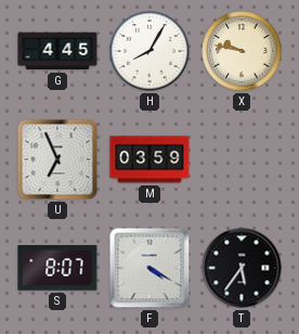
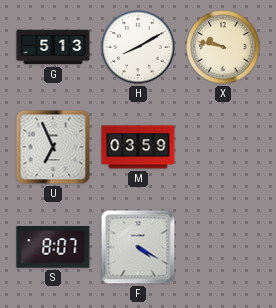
G: 4:45 -> 5:13 (53, 47)
H: 8:05 -> 8:10 (138, 47)
T: 5:36 -> none (242, 268)
